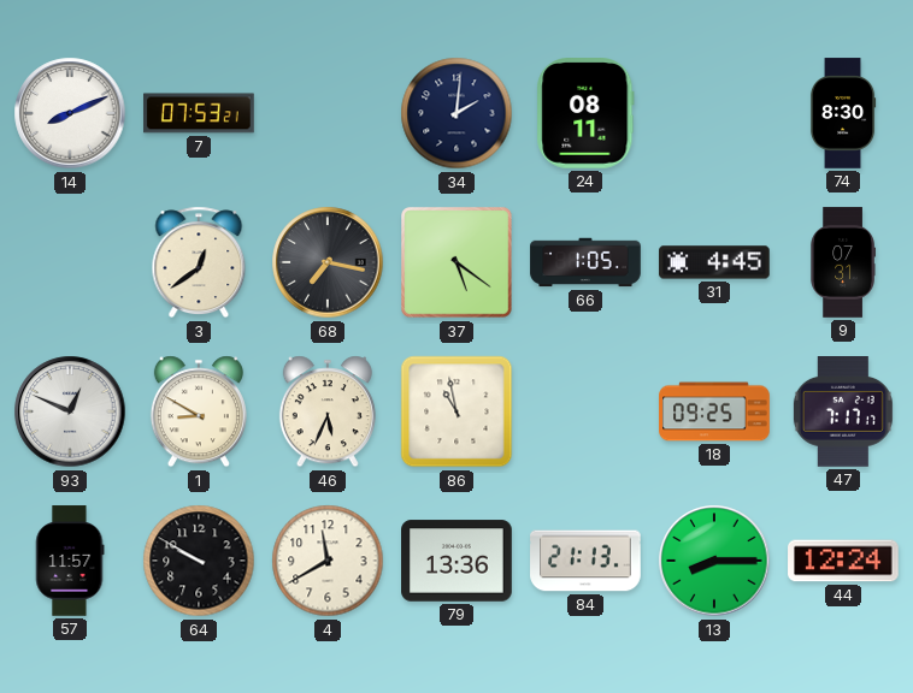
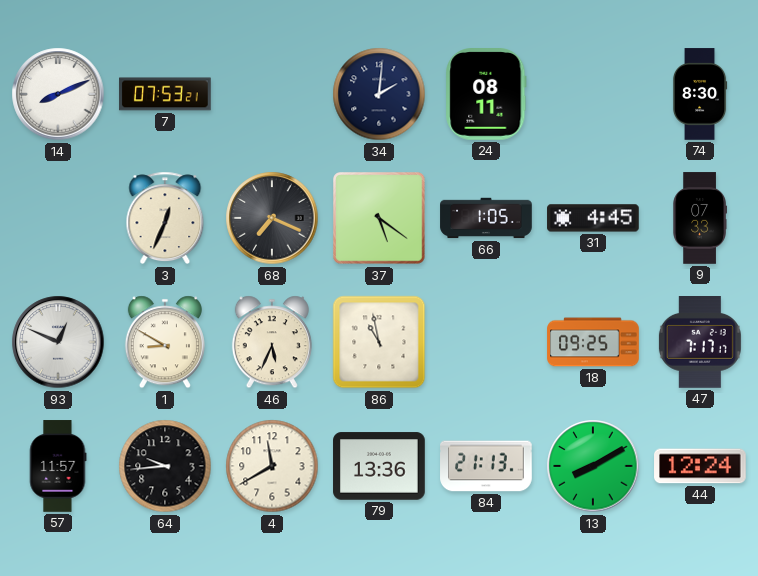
3: 12:39 -> 12:34 (165, 218)
68: 7:17 -> 7:19 (272, 218)
9: 07:31 -> 07:33 (699, 218)
64: 9:50 -> 9:44 (165, 466)
13: 8:15 -> 8:10 (593, 466)
